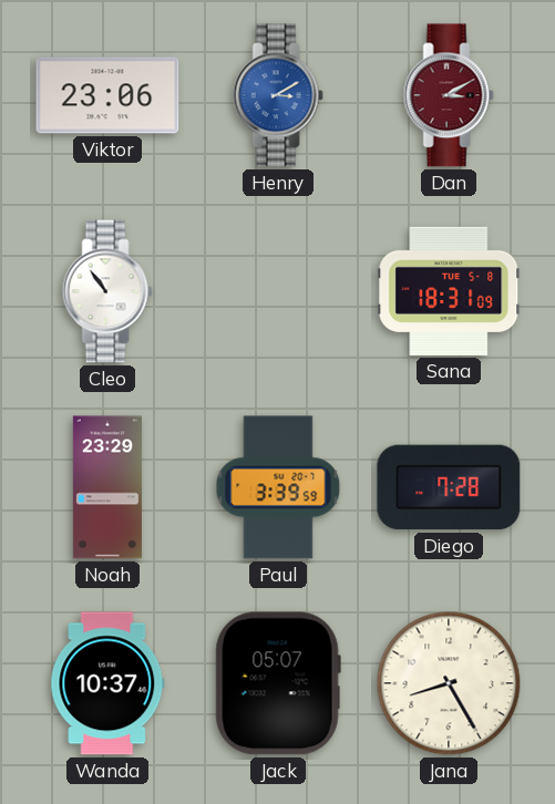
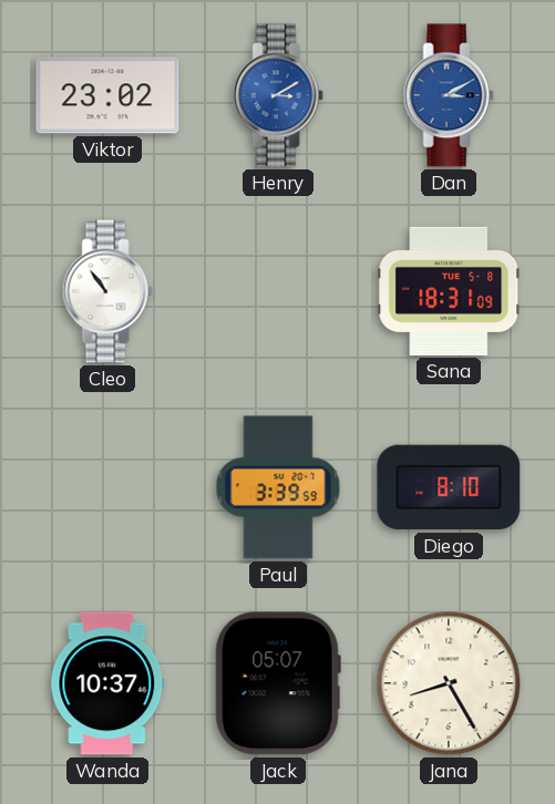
Viktor: 23:06 -> 23:02 (107, 95)
Dan dial: burgundy -> blue (449, 95)
Noah: 23:29 -> none (107, 487)
Diego: 7:28 -> 8:10 (449, 487)
